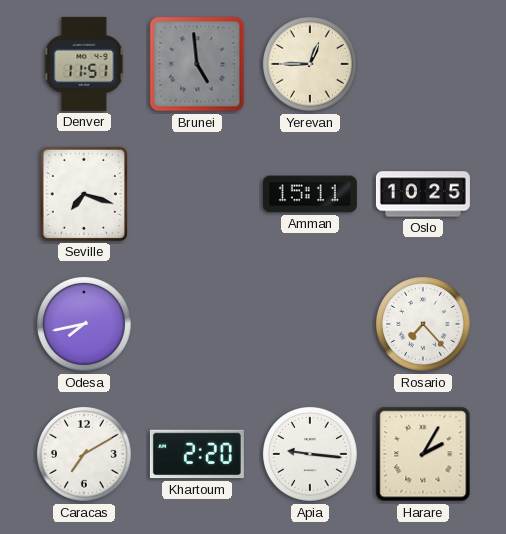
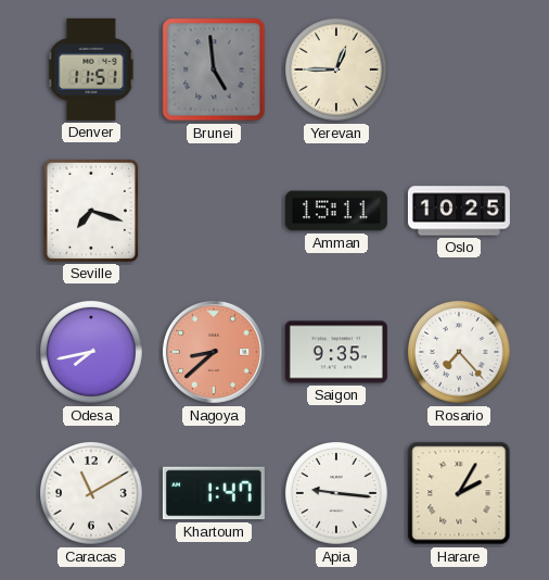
Nagoya: none -> 8:38 (214, 352)
Saigon: none -> 9:35 (336, 352)
Caracas: 7:10 -> 11:10 (91, 493)
Khartoum: 2:20 -> 1:47 (214, 493)
